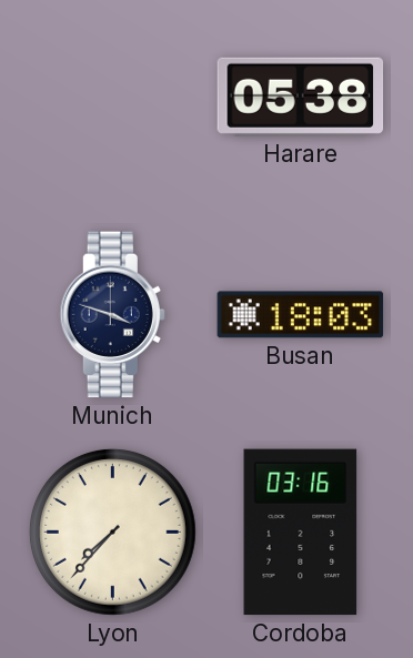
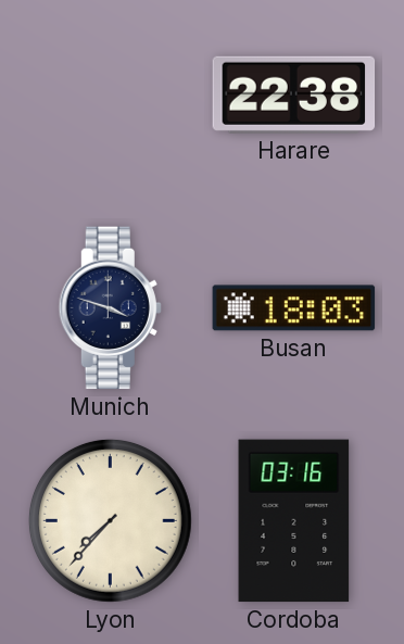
Harare: 05:38 -> 22:38 (294, 94)
